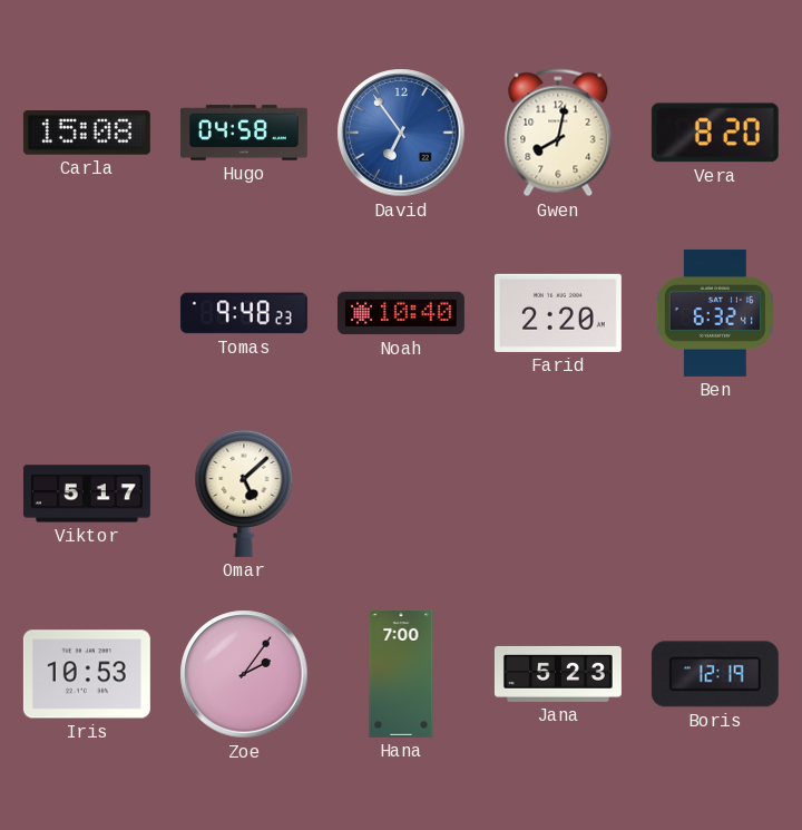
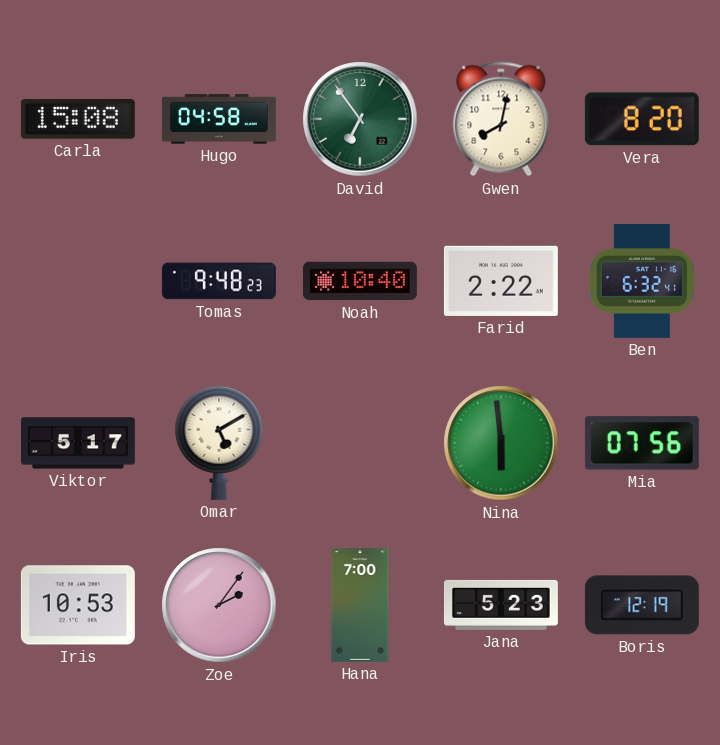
David dial: blue -> green (360, 119)
Farid: 2:20 -> 2:22 (501, 281)
Omar: 5:08 -> 5:10 (219, 443)
Nina: none -> 5:59 (501, 443)
Mia: none -> 07:56 (642, 443)
